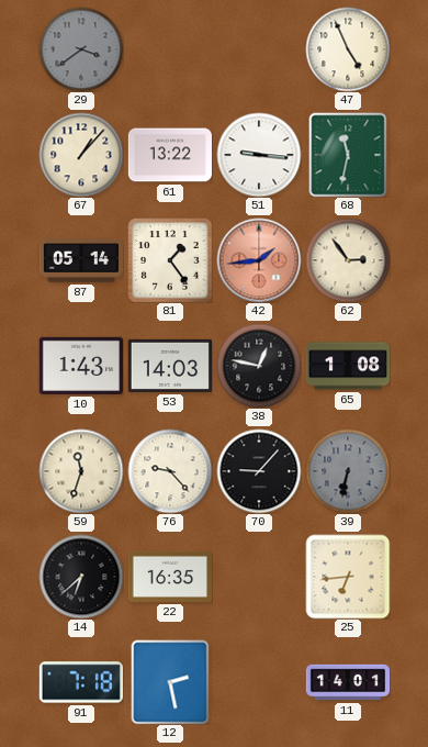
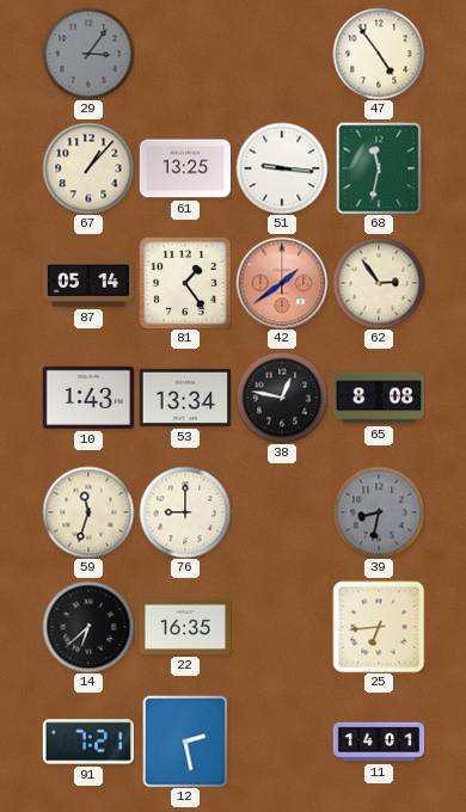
29: 3:39 -> 3:06 (88, 54)
47: 4:56 -> 4:54 (379, 54)
61: 13:22 -> 13:25 (184, 168)
42: 1:44 -> 1:39 (282, 283)
53: 14:03 -> 13:34 (184, 398)
65: 1:08 -> 8:08 (378, 398)
76: 9:23 -> 9:00 (185, 512)
70: 9:07 -> none (259, 471)
39: 6:32 -> 8:32 (379, 512)
91: 7:18 -> 7:21 (88, 742)
